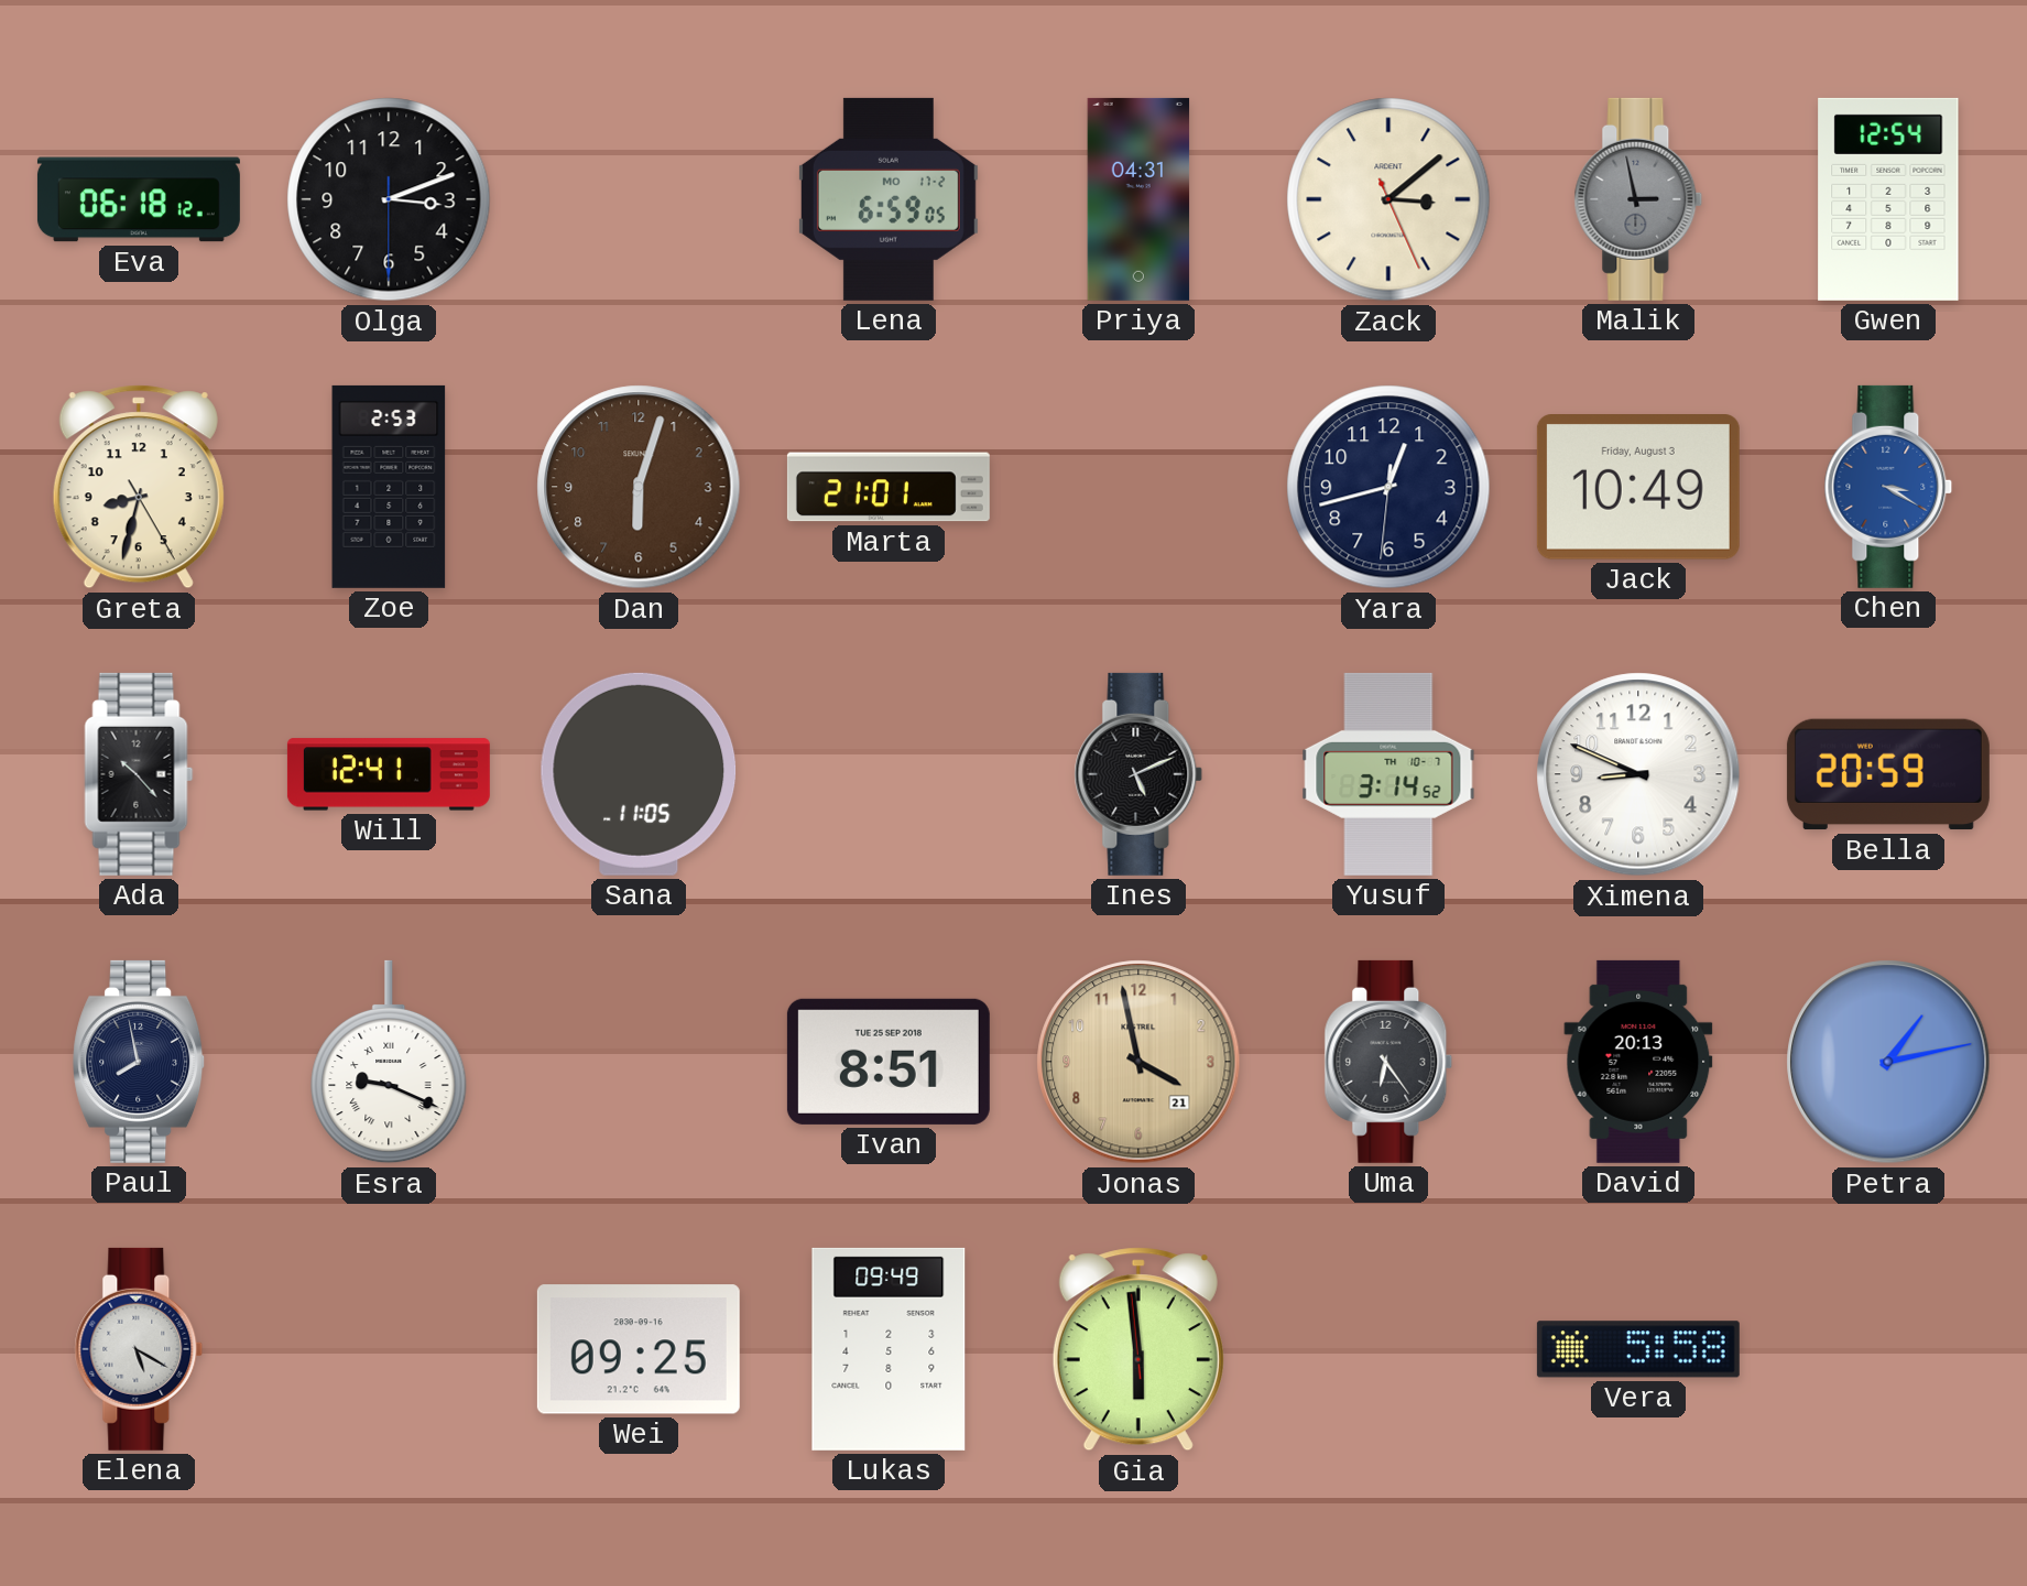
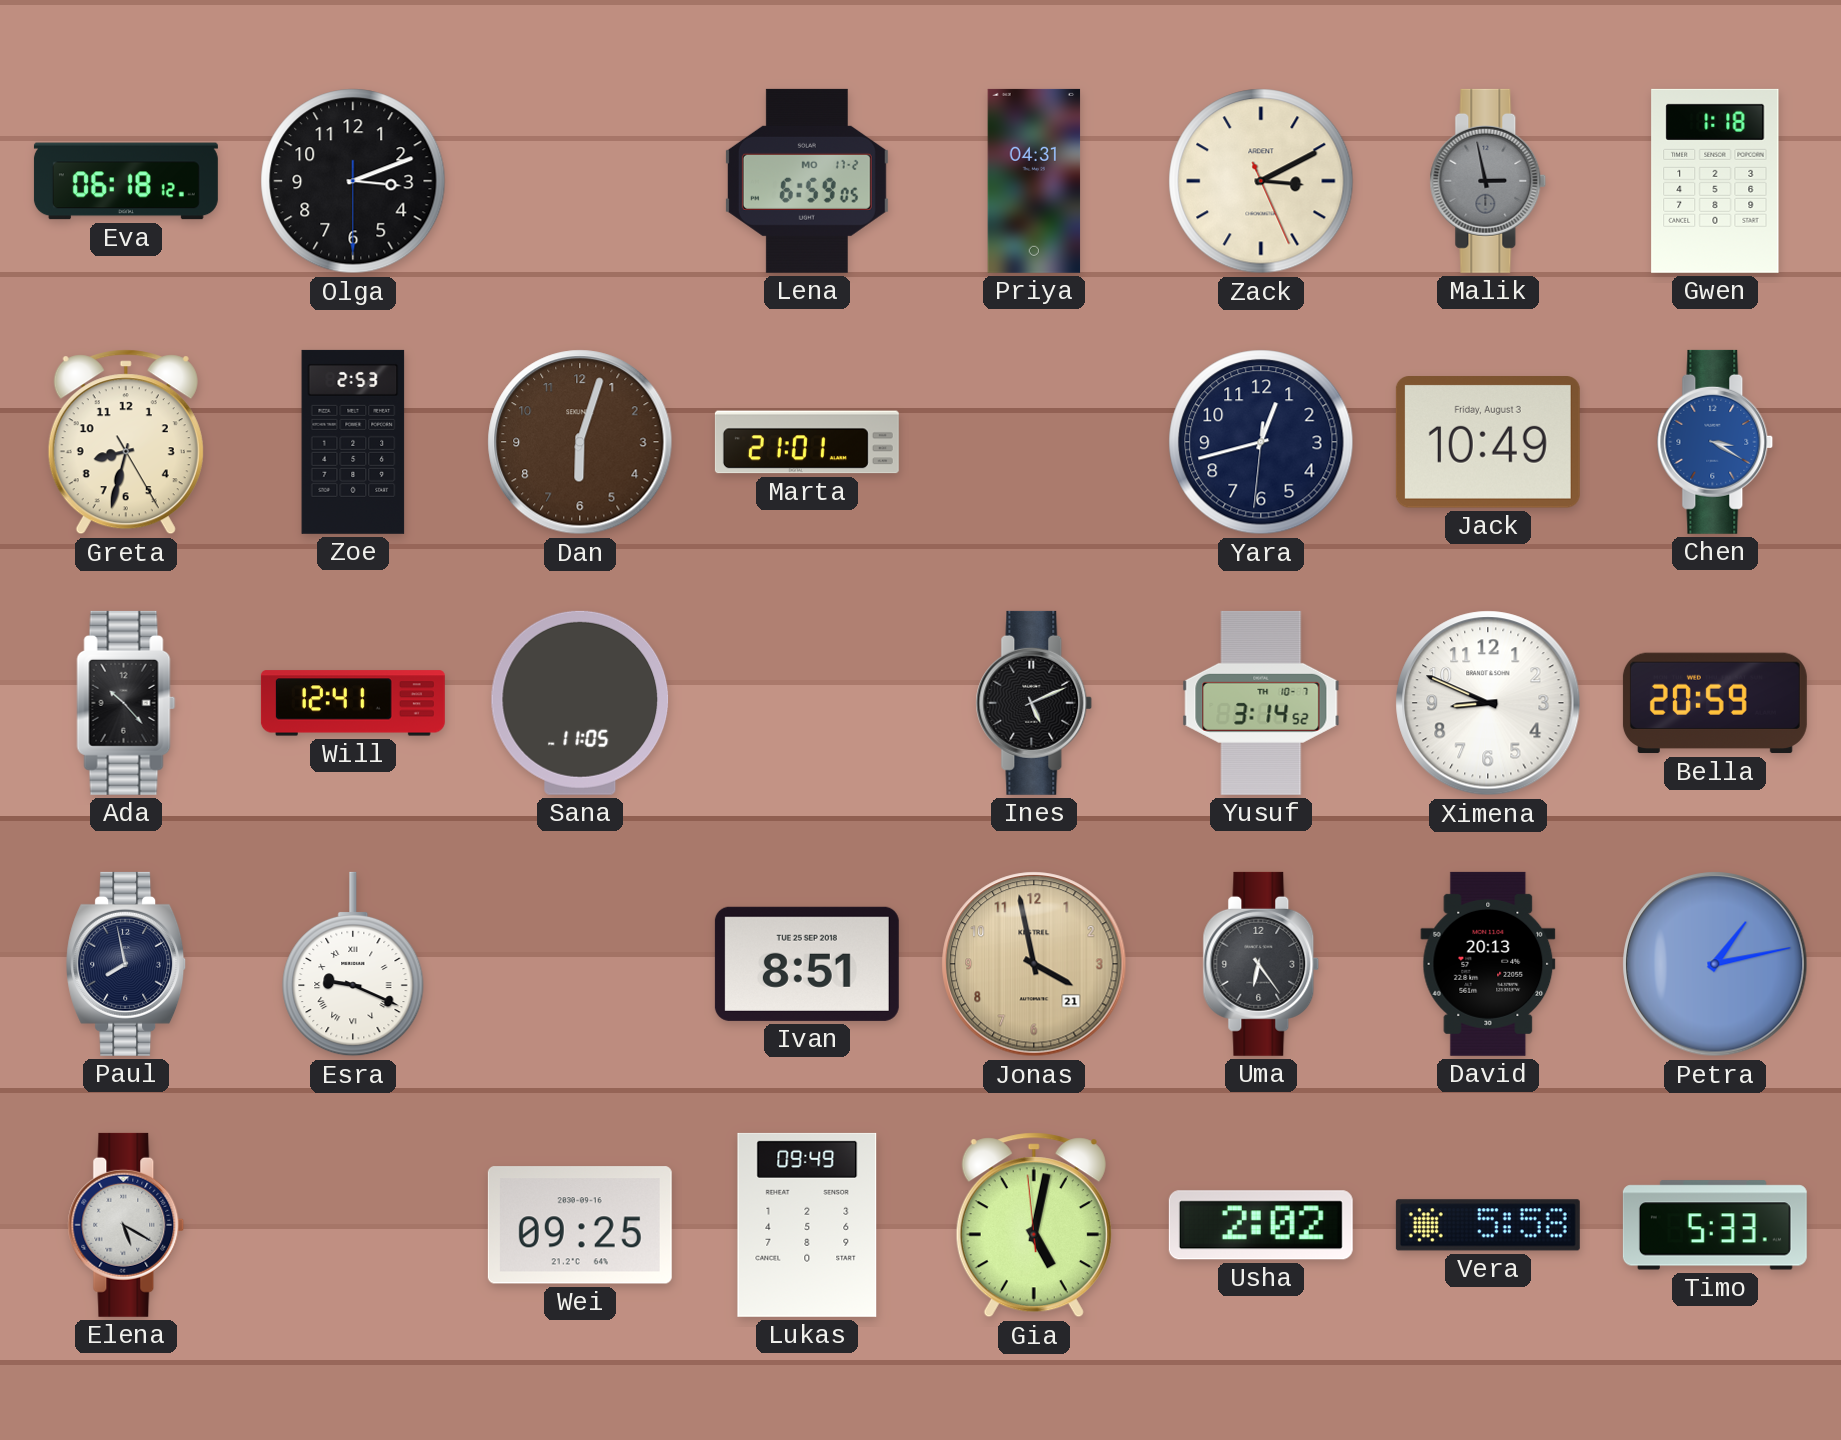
Zack: 3:08 -> 3:10 (1261, 181)
Gwen: 12:54 -> 1:18 (1715, 181)
Gia: 5:58 -> 5:01 (1034, 1225)
Usha: none -> 2:02 (1261, 1225)
Timo: none -> 5:33 (1715, 1225)
